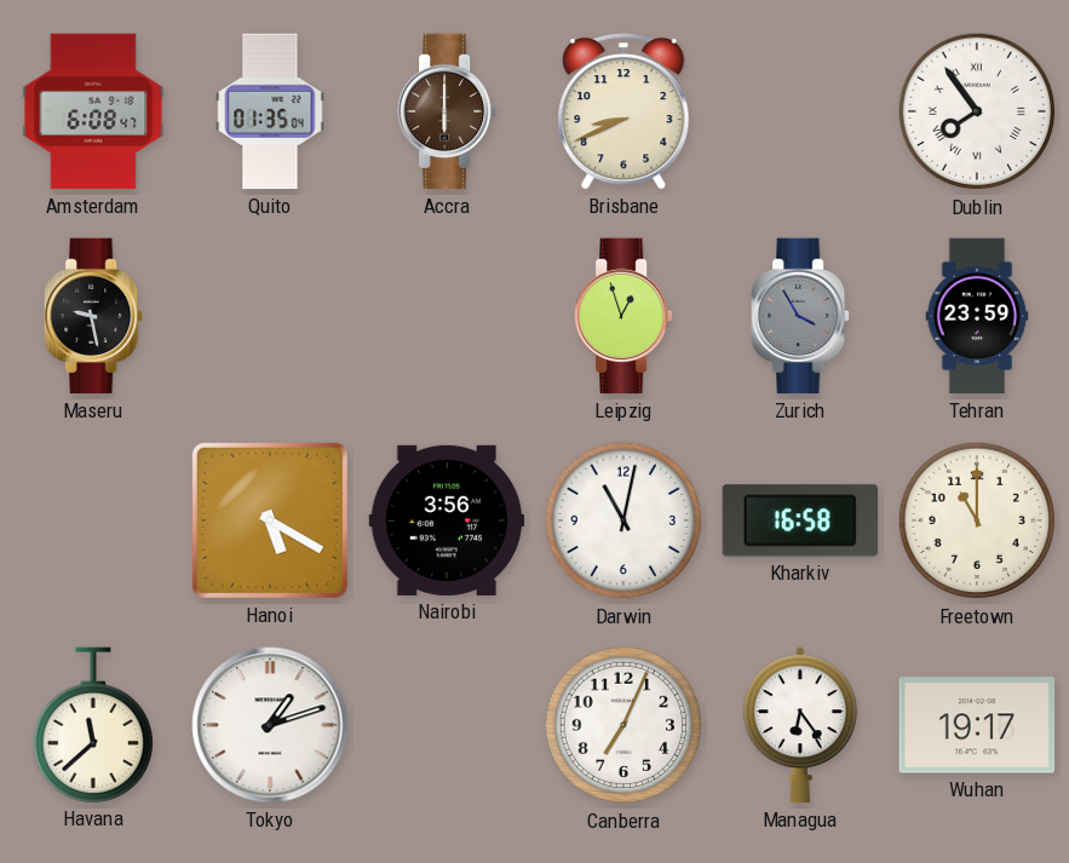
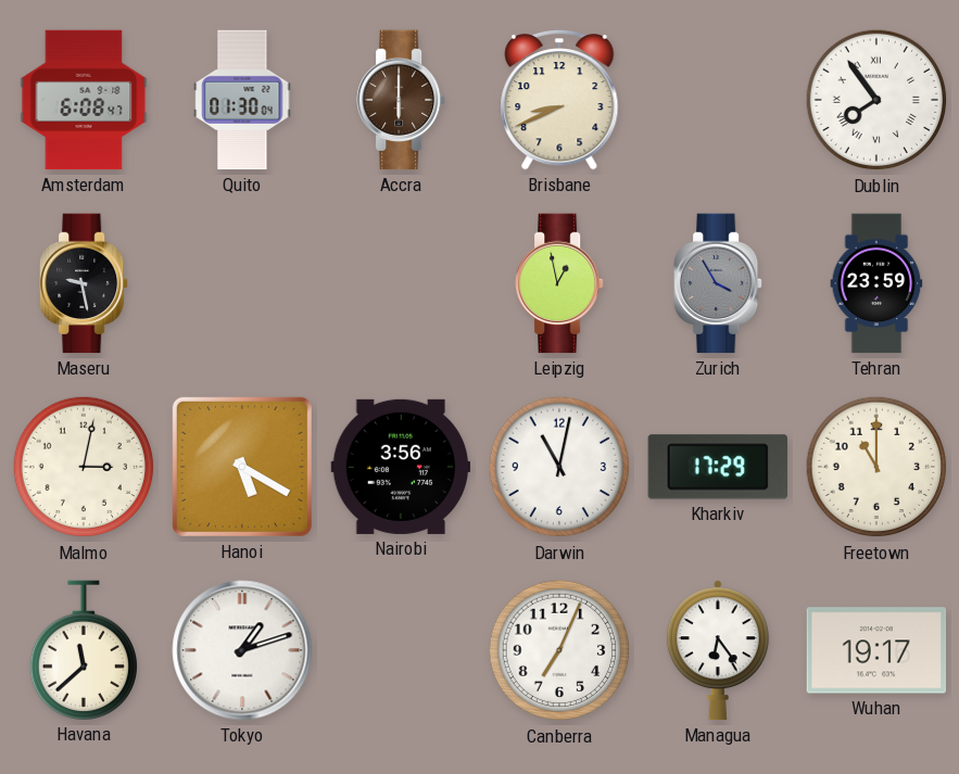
Quito: 01:35 -> 01:30 (242, 100)
Leipzig: 12:57 -> 12:58 (560, 283)
Malmo: none -> 3:02 (84, 467)
Kharkiv: 16:58 -> 17:29 (717, 467)
